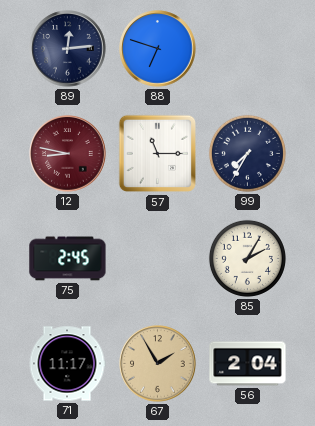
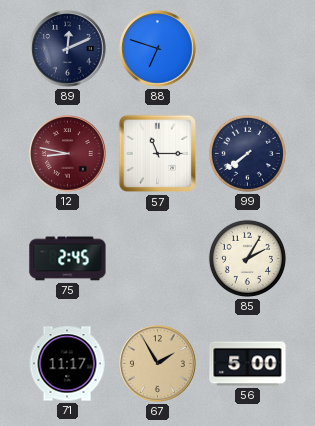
89: 12:14 -> 12:11 (68, 49)
99: 7:35 -> 7:39 (247, 153)
56: 2:04 -> 5:00 (248, 364)
